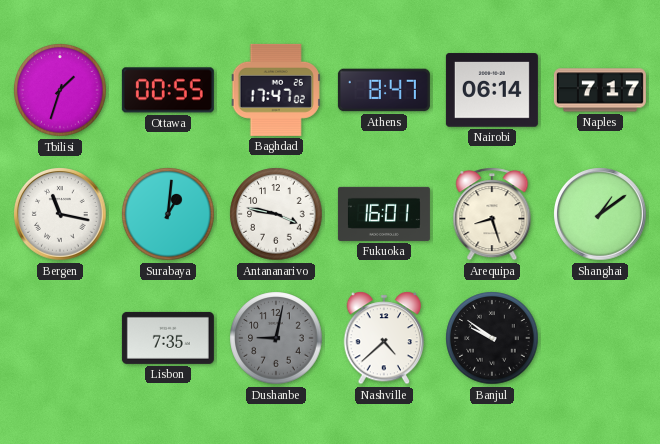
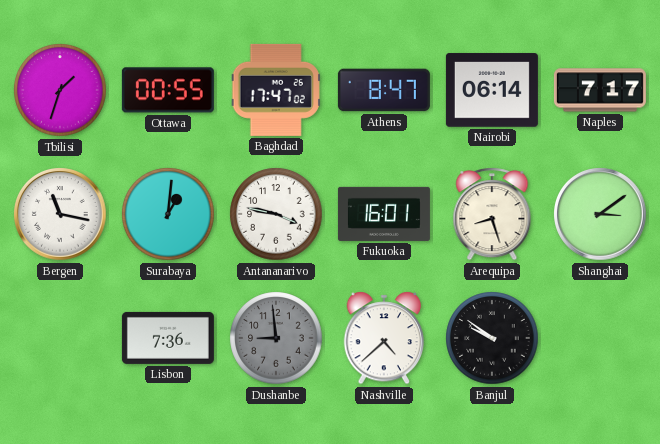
Shanghai: 1:09 -> 3:09 (600, 214)
Lisbon: 7:35 -> 7:36 (168, 338)
Dushanbe: 9:02 -> 8:59 (276, 338)
